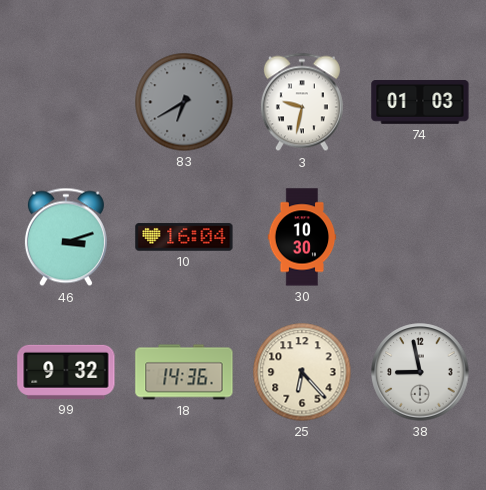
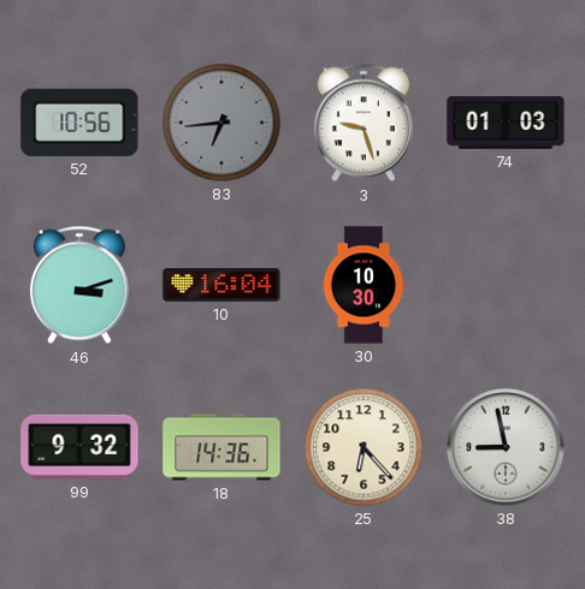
52: none -> 10:56 (79, 123)
83: 6:40 -> 6:44 (221, 123)
3: 9:32 -> 9:27 (364, 123)
